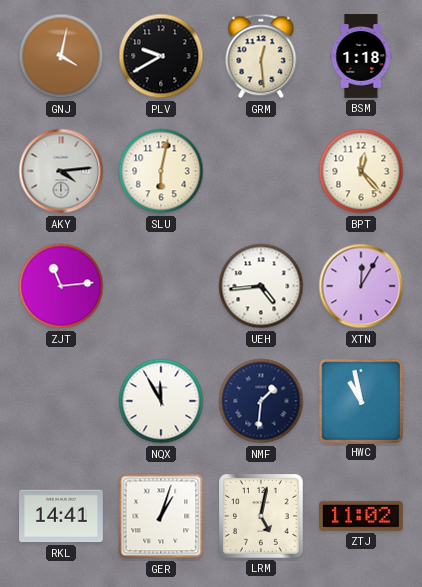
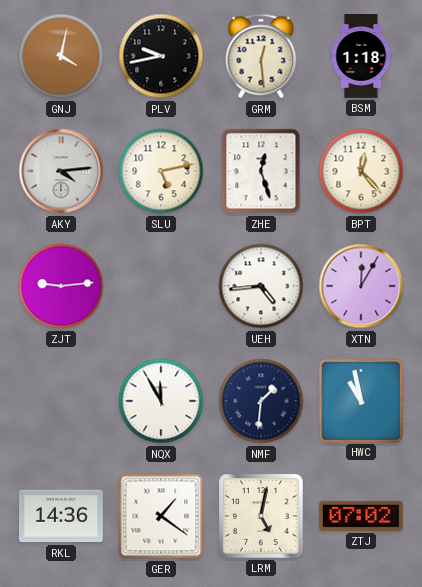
PLV: 9:40 -> 9:43 (161, 56)
SLU: 6:02 -> 5:13 (161, 171)
ZHE: none -> 12:27 (261, 171)
ZJT: 11:14 -> 9:14 (61, 286)
RKL: 14:41 -> 14:36 (62, 516)
GER: 1:03 -> 1:21 (161, 516)
ZTJ: 11:02 -> 07:02 (362, 516)
